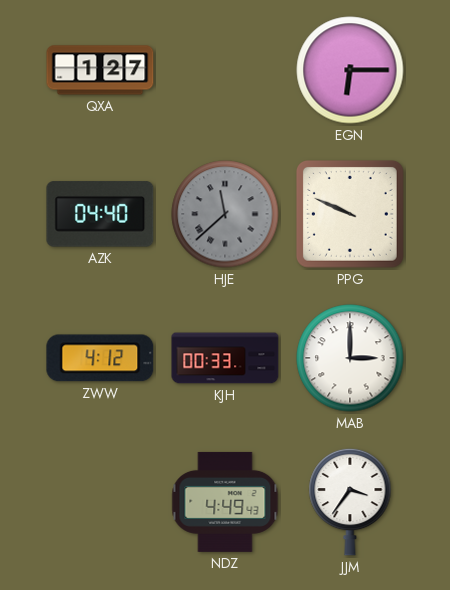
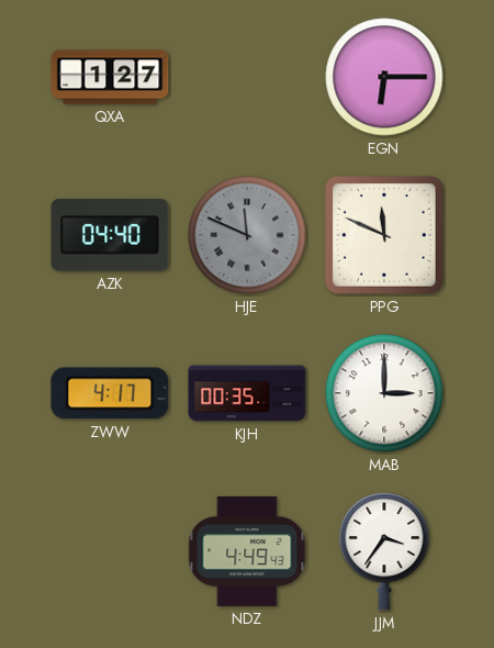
HJE: 11:38 -> 11:49 (247, 235)
PPG: 9:49 -> 11:49 (385, 236)
ZWW: 4:12 -> 4:17 (110, 393)
KJH: 00:33 -> 00:35 (247, 393)
